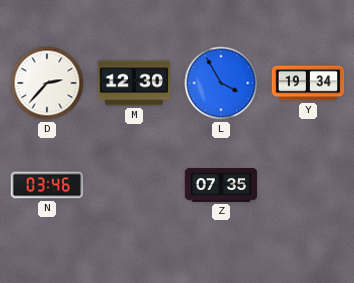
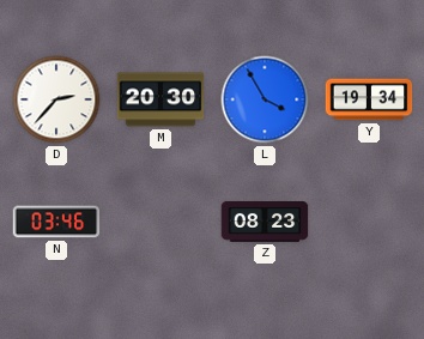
M: 12:30 -> 20:30 (160, 99)
Z: 07:35 -> 08:23 (265, 223)
